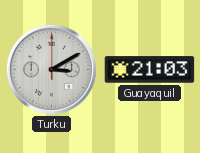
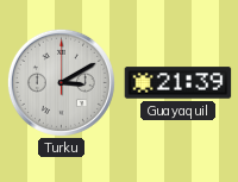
Guayaquil: 21:03 -> 21:39 (178, 83)
